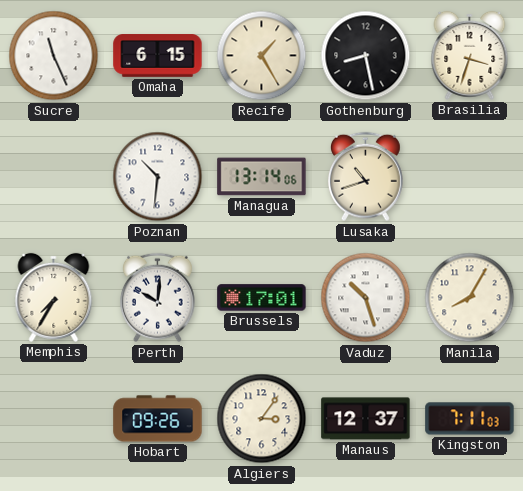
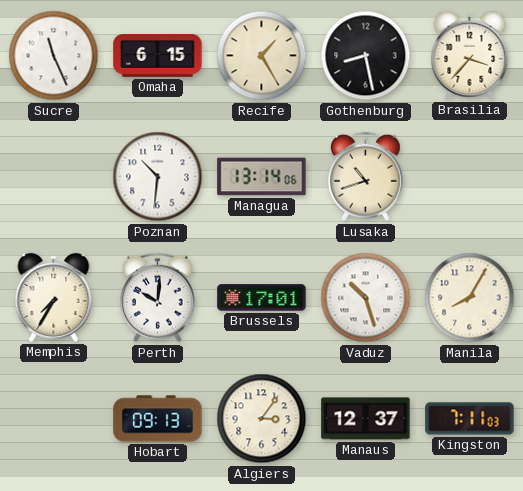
Brasilia: 3:33 -> 3:37 (470, 55)
Hobart: 09:26 -> 09:13 (158, 419)
